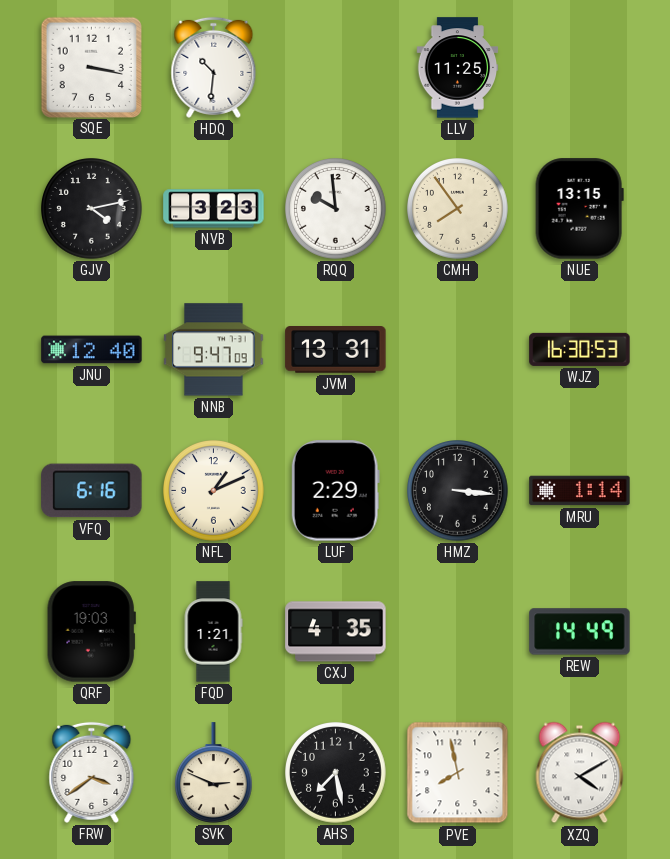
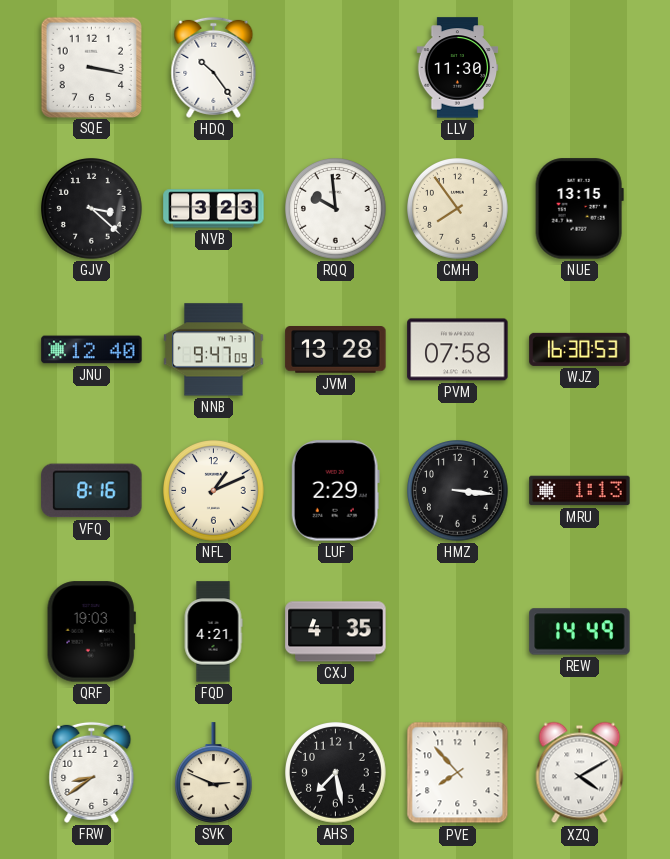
HDQ: 10:31 -> 10:24 (214, 67)
LLV: 11:25 -> 11:30 (458, 68)
GJV: 4:13 -> 3:22 (92, 209)
JVM: 13:31 -> 13:28 (336, 350)
PVM: none -> 07:58 (458, 350)
VFQ: 6:16 -> 8:16 (92, 491)
MRU: 1:14 -> 1:13 (580, 491)
FQD: 1:21 -> 4:21 (213, 632)
FRW: 3:39 -> 8:39 (92, 772)
PVE: 7:58 -> 7:53 (458, 773)
